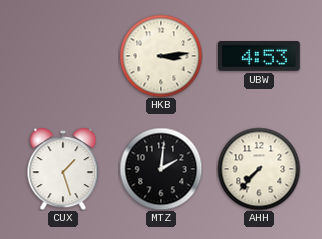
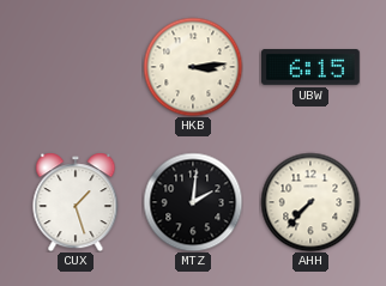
UBW: 4:53 -> 6:15 (312, 68)
